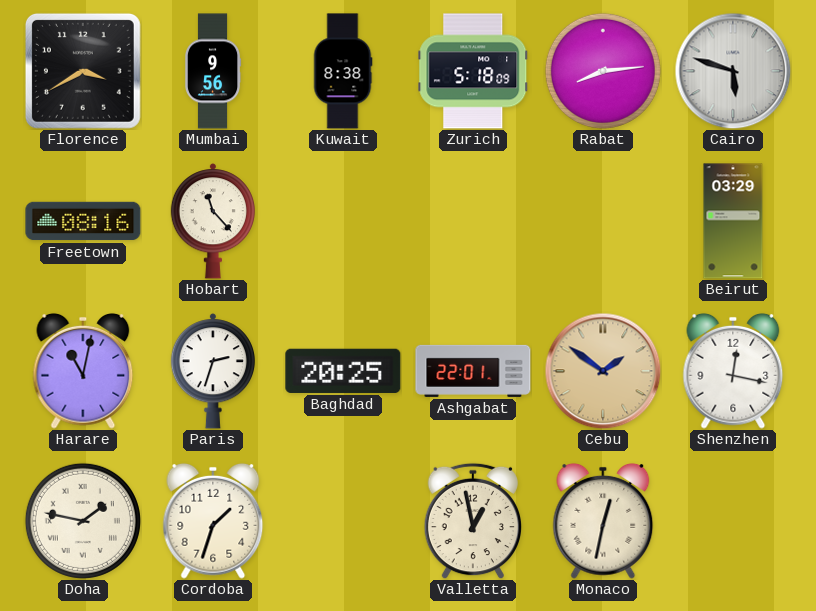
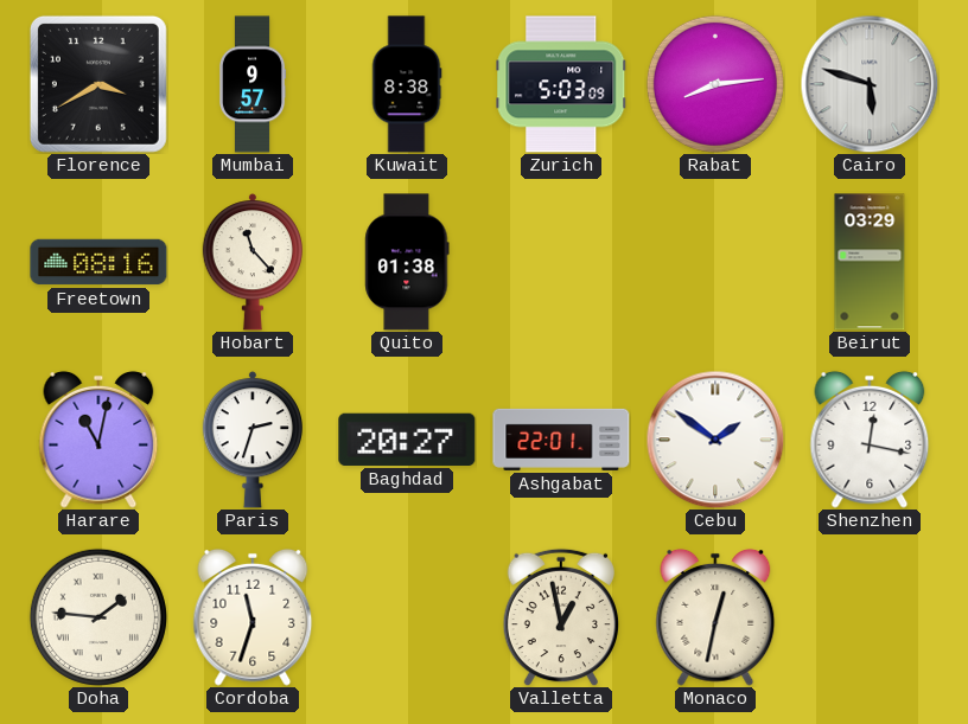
Mumbai: 9:56 -> 9:57 (253, 84)
Zurich: 5:18 -> 5:03 (561, 84)
Quito: none -> 01:38 (407, 262)
Baghdad: 20:25 -> 20:27 (407, 440)
Cebu dial: champagne -> white (715, 440)
Doha: 1:47 -> 1:46 (98, 617)
Cordoba: 1:33 -> 11:33 (253, 617)
